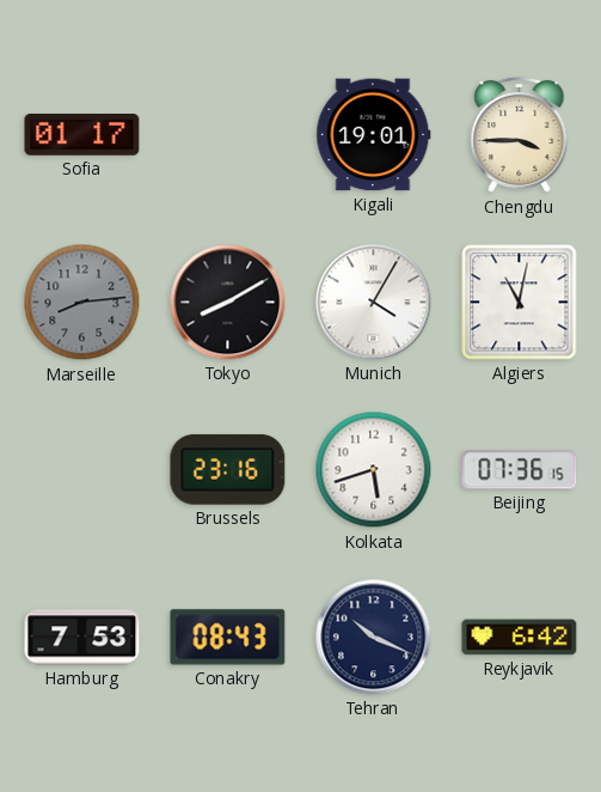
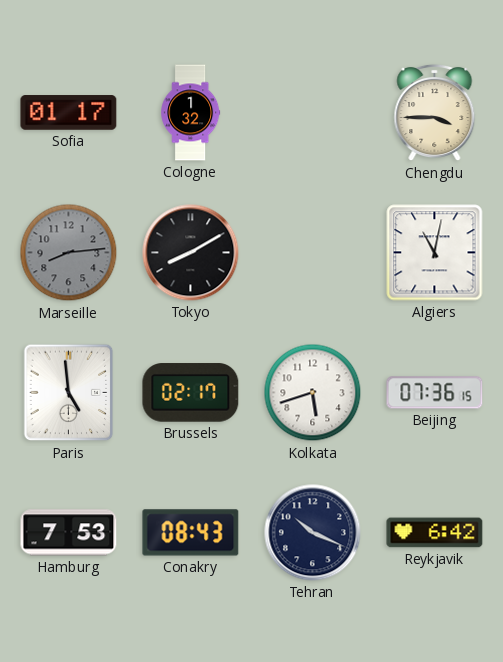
Cologne: none -> 1:32 (191, 113)
Kigali: 19:01 -> none (374, 135)
Munich: 4:05 -> none (374, 303)
Paris: none -> 4:59 (69, 393)
Brussels: 23:16 -> 02:17 (191, 393)
